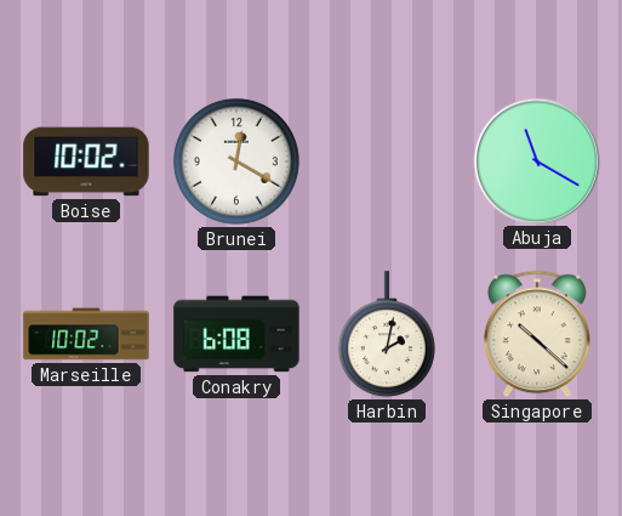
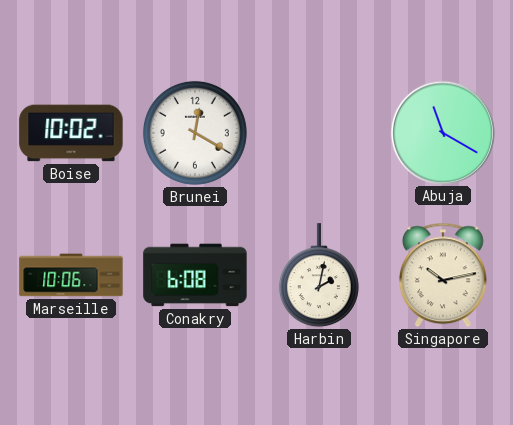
Marseille: 10:02 -> 10:06 (71, 275)
Singapore: 10:22 -> 10:13 (443, 275)
